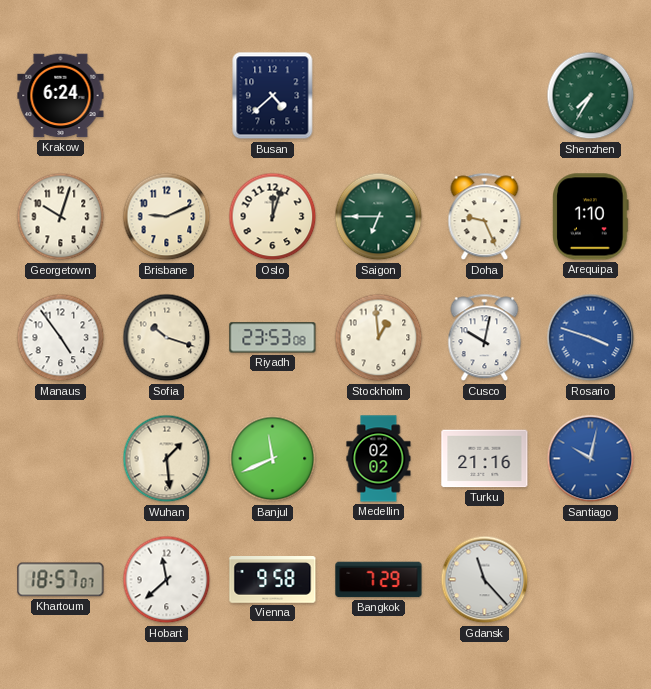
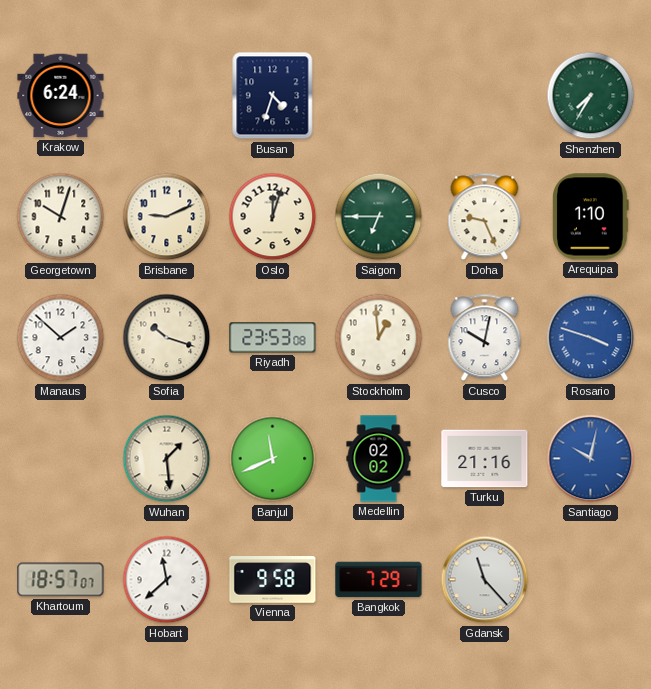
Busan: 4:38 -> 4:33 (273, 96)
Manaus: 4:54 -> 1:52 (61, 338)
